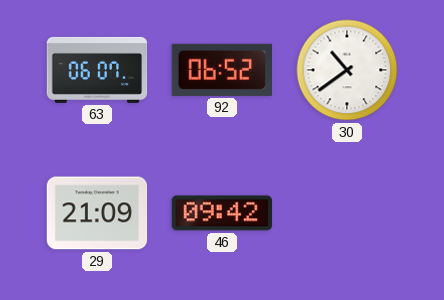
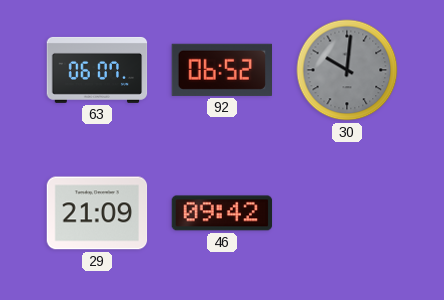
30: 10:39 -> 10:01 (347, 70)
30 dial: white -> grey (347, 70)
